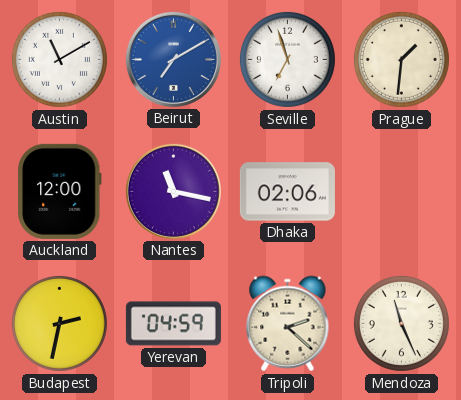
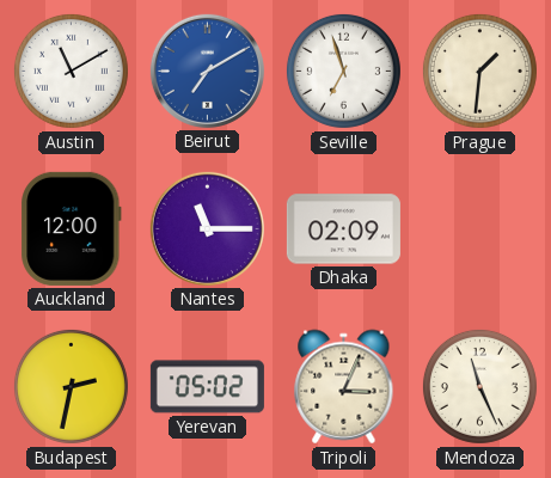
Nantes: 11:17 -> 11:15 (207, 228)
Dhaka: 02:06 -> 02:09 (343, 229)
Yerevan: 04:59 -> 05:02 (207, 387)
Tripoli: 2:22 -> 3:04 (344, 387)
